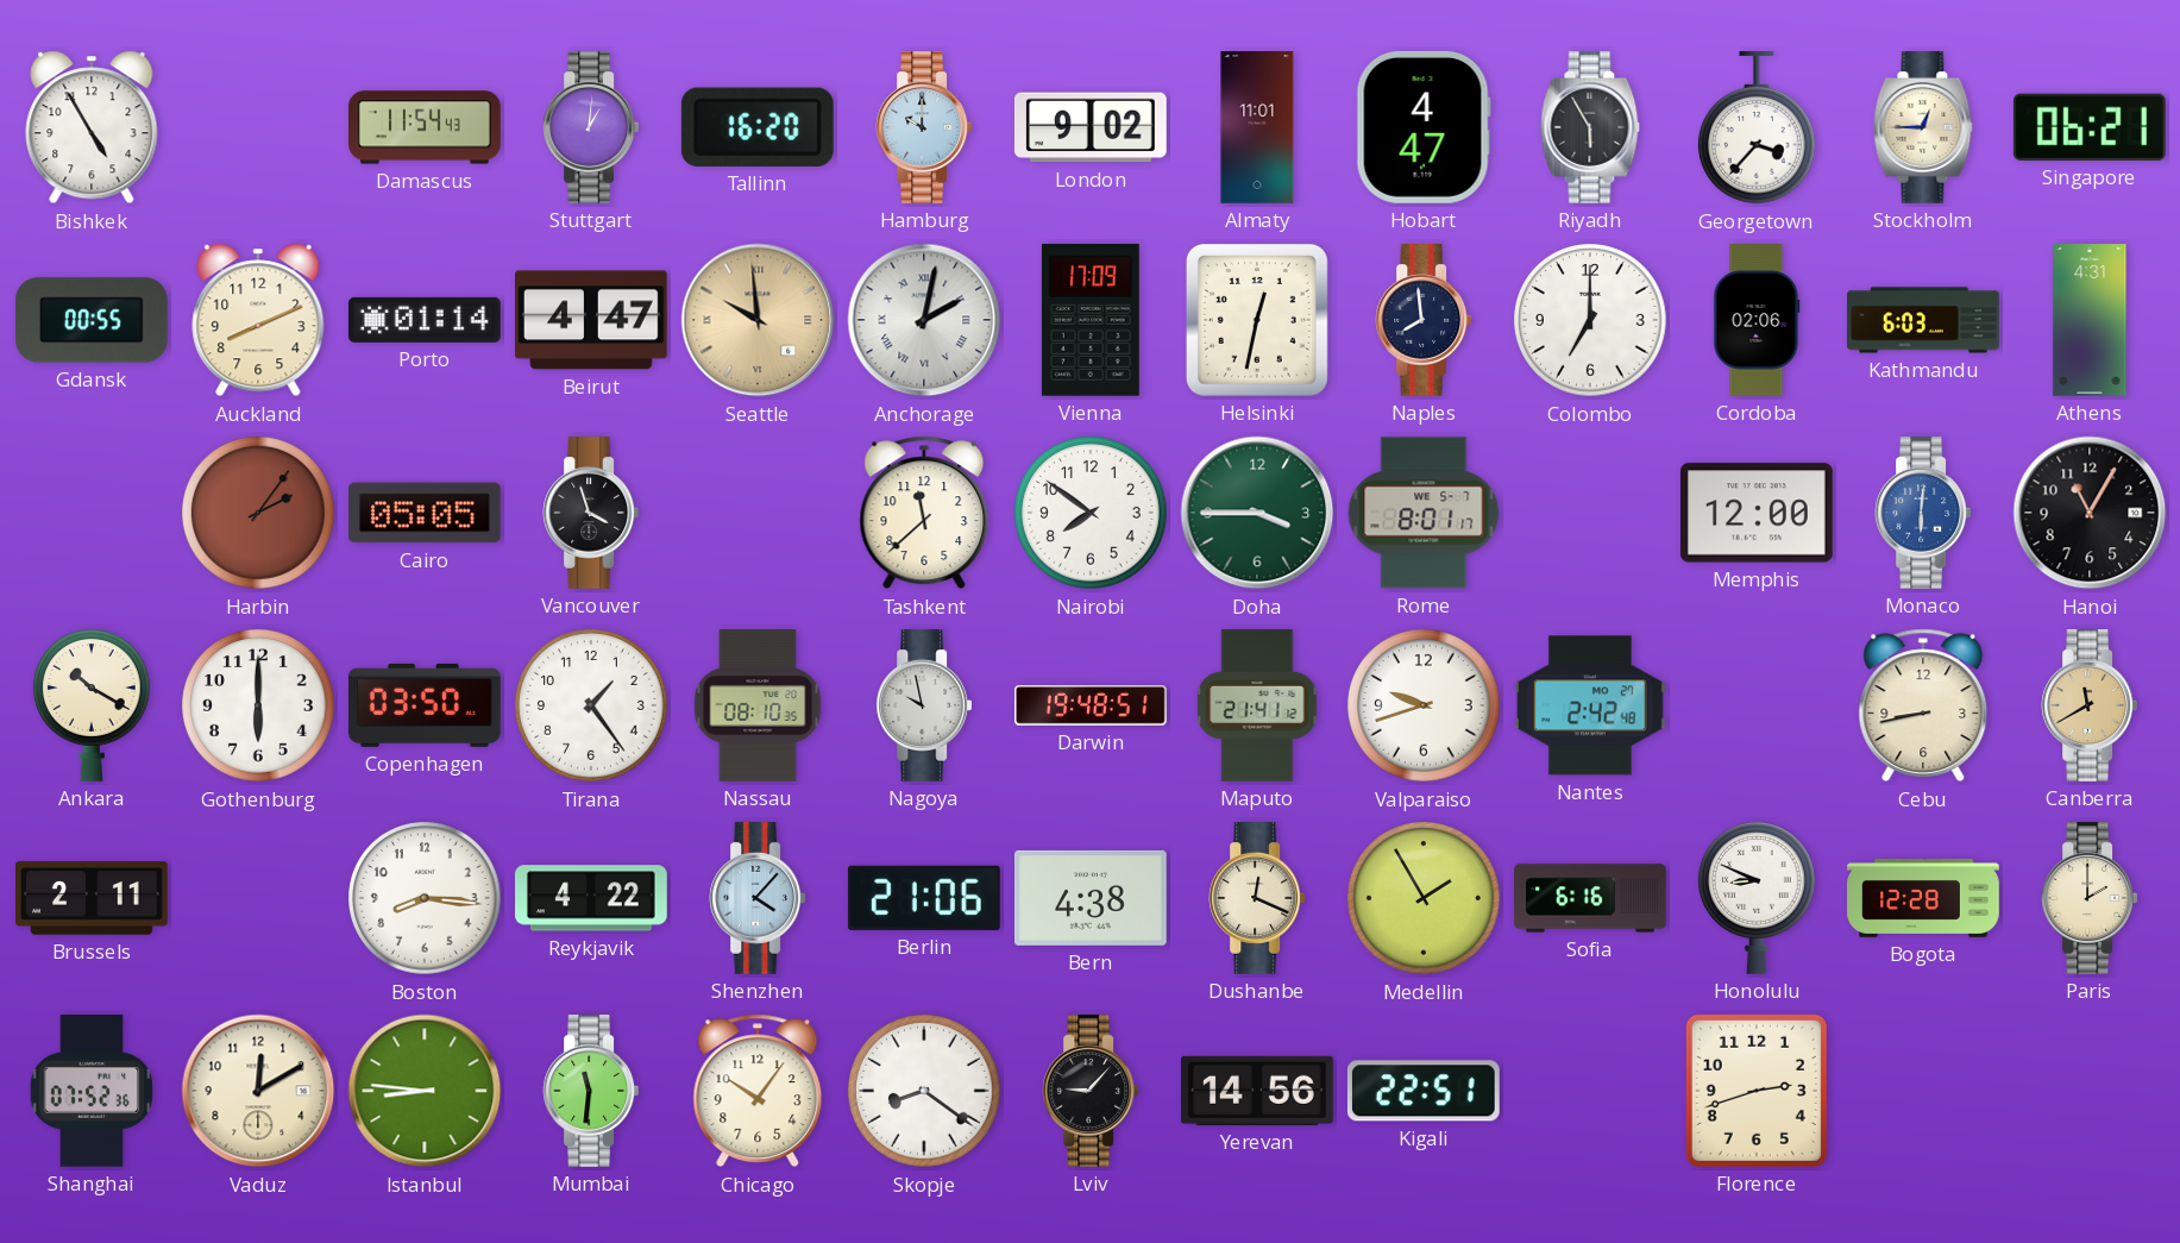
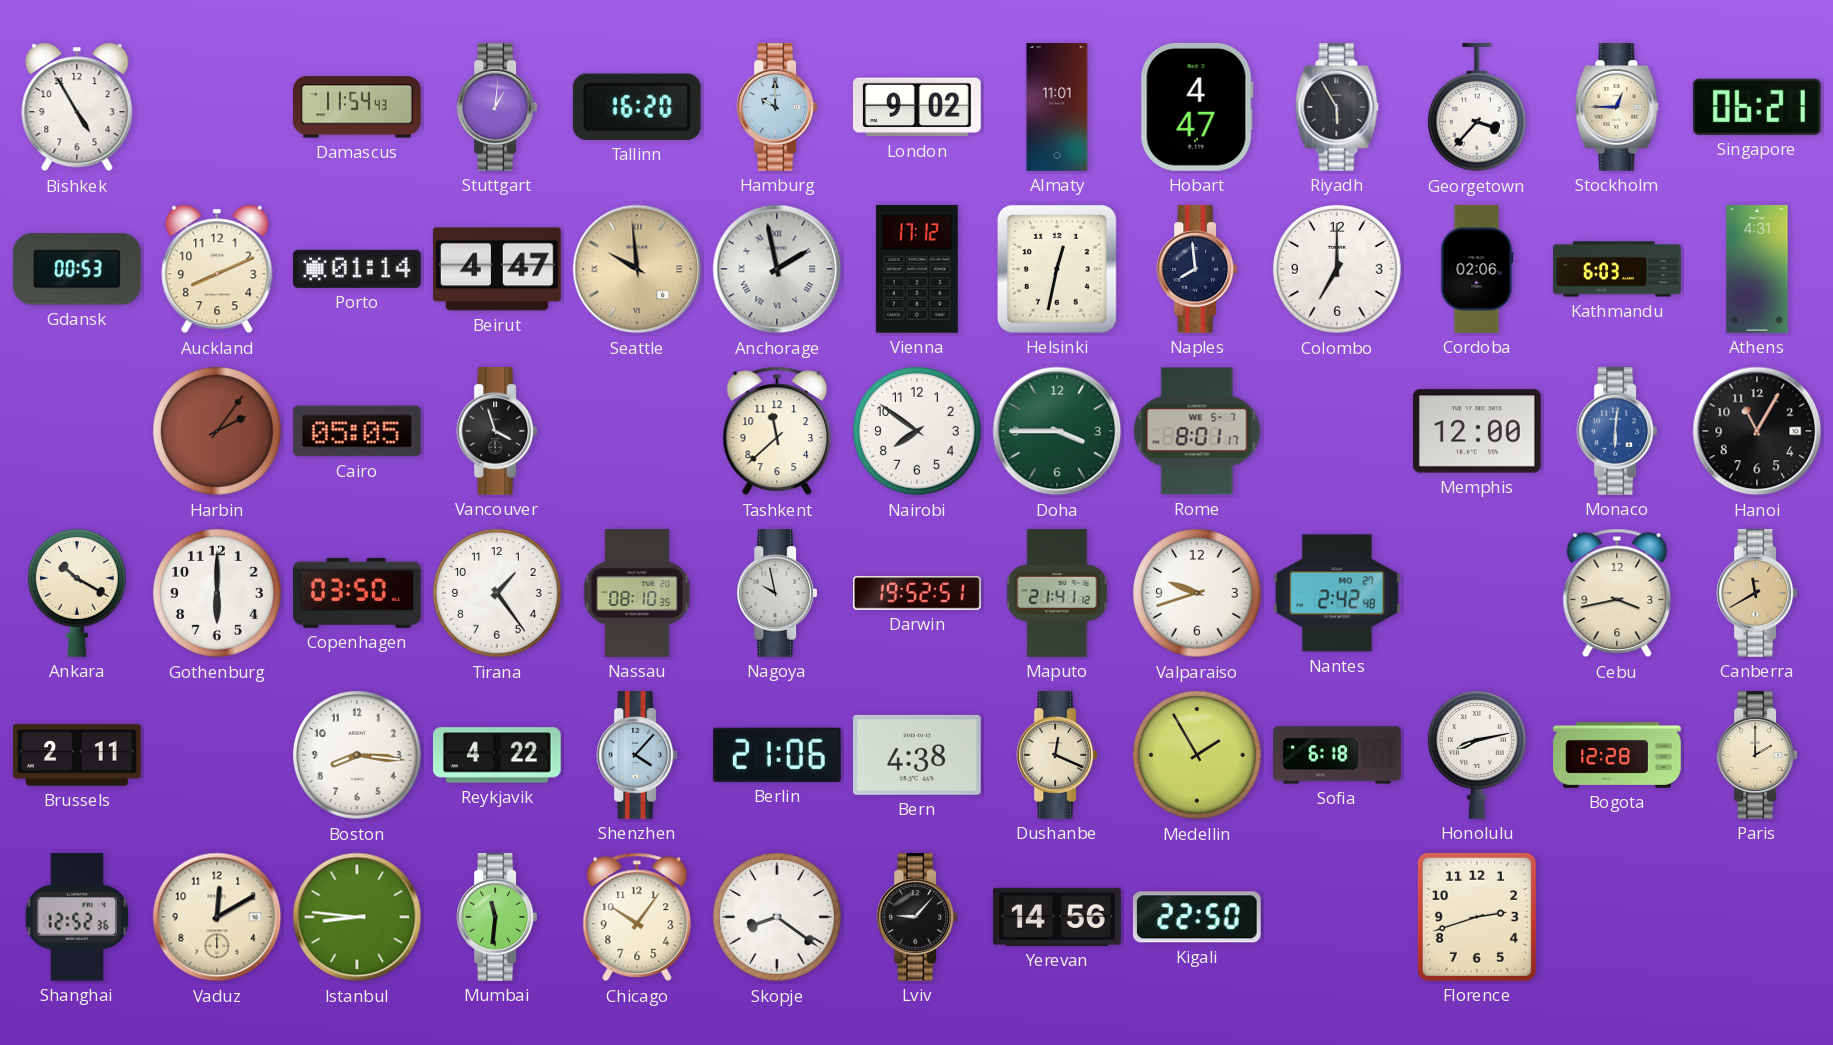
Gdansk: 00:55 -> 00:53 (77, 269)
Anchorage: 2:02 -> 1:58 (777, 269)
Vienna: 17:09 -> 17:12 (917, 269)
Darwin: 19:48 -> 19:52 (918, 593)
Cebu: 8:43 -> 3:43 (1617, 593)
Sofia: 6:16 -> 6:18 (1337, 755)
Honolulu: 8:49 -> 8:13 (1477, 755)
Shanghai: 07:52 -> 12:52 (77, 918)
Kigali: 22:51 -> 22:50 (1197, 917)
